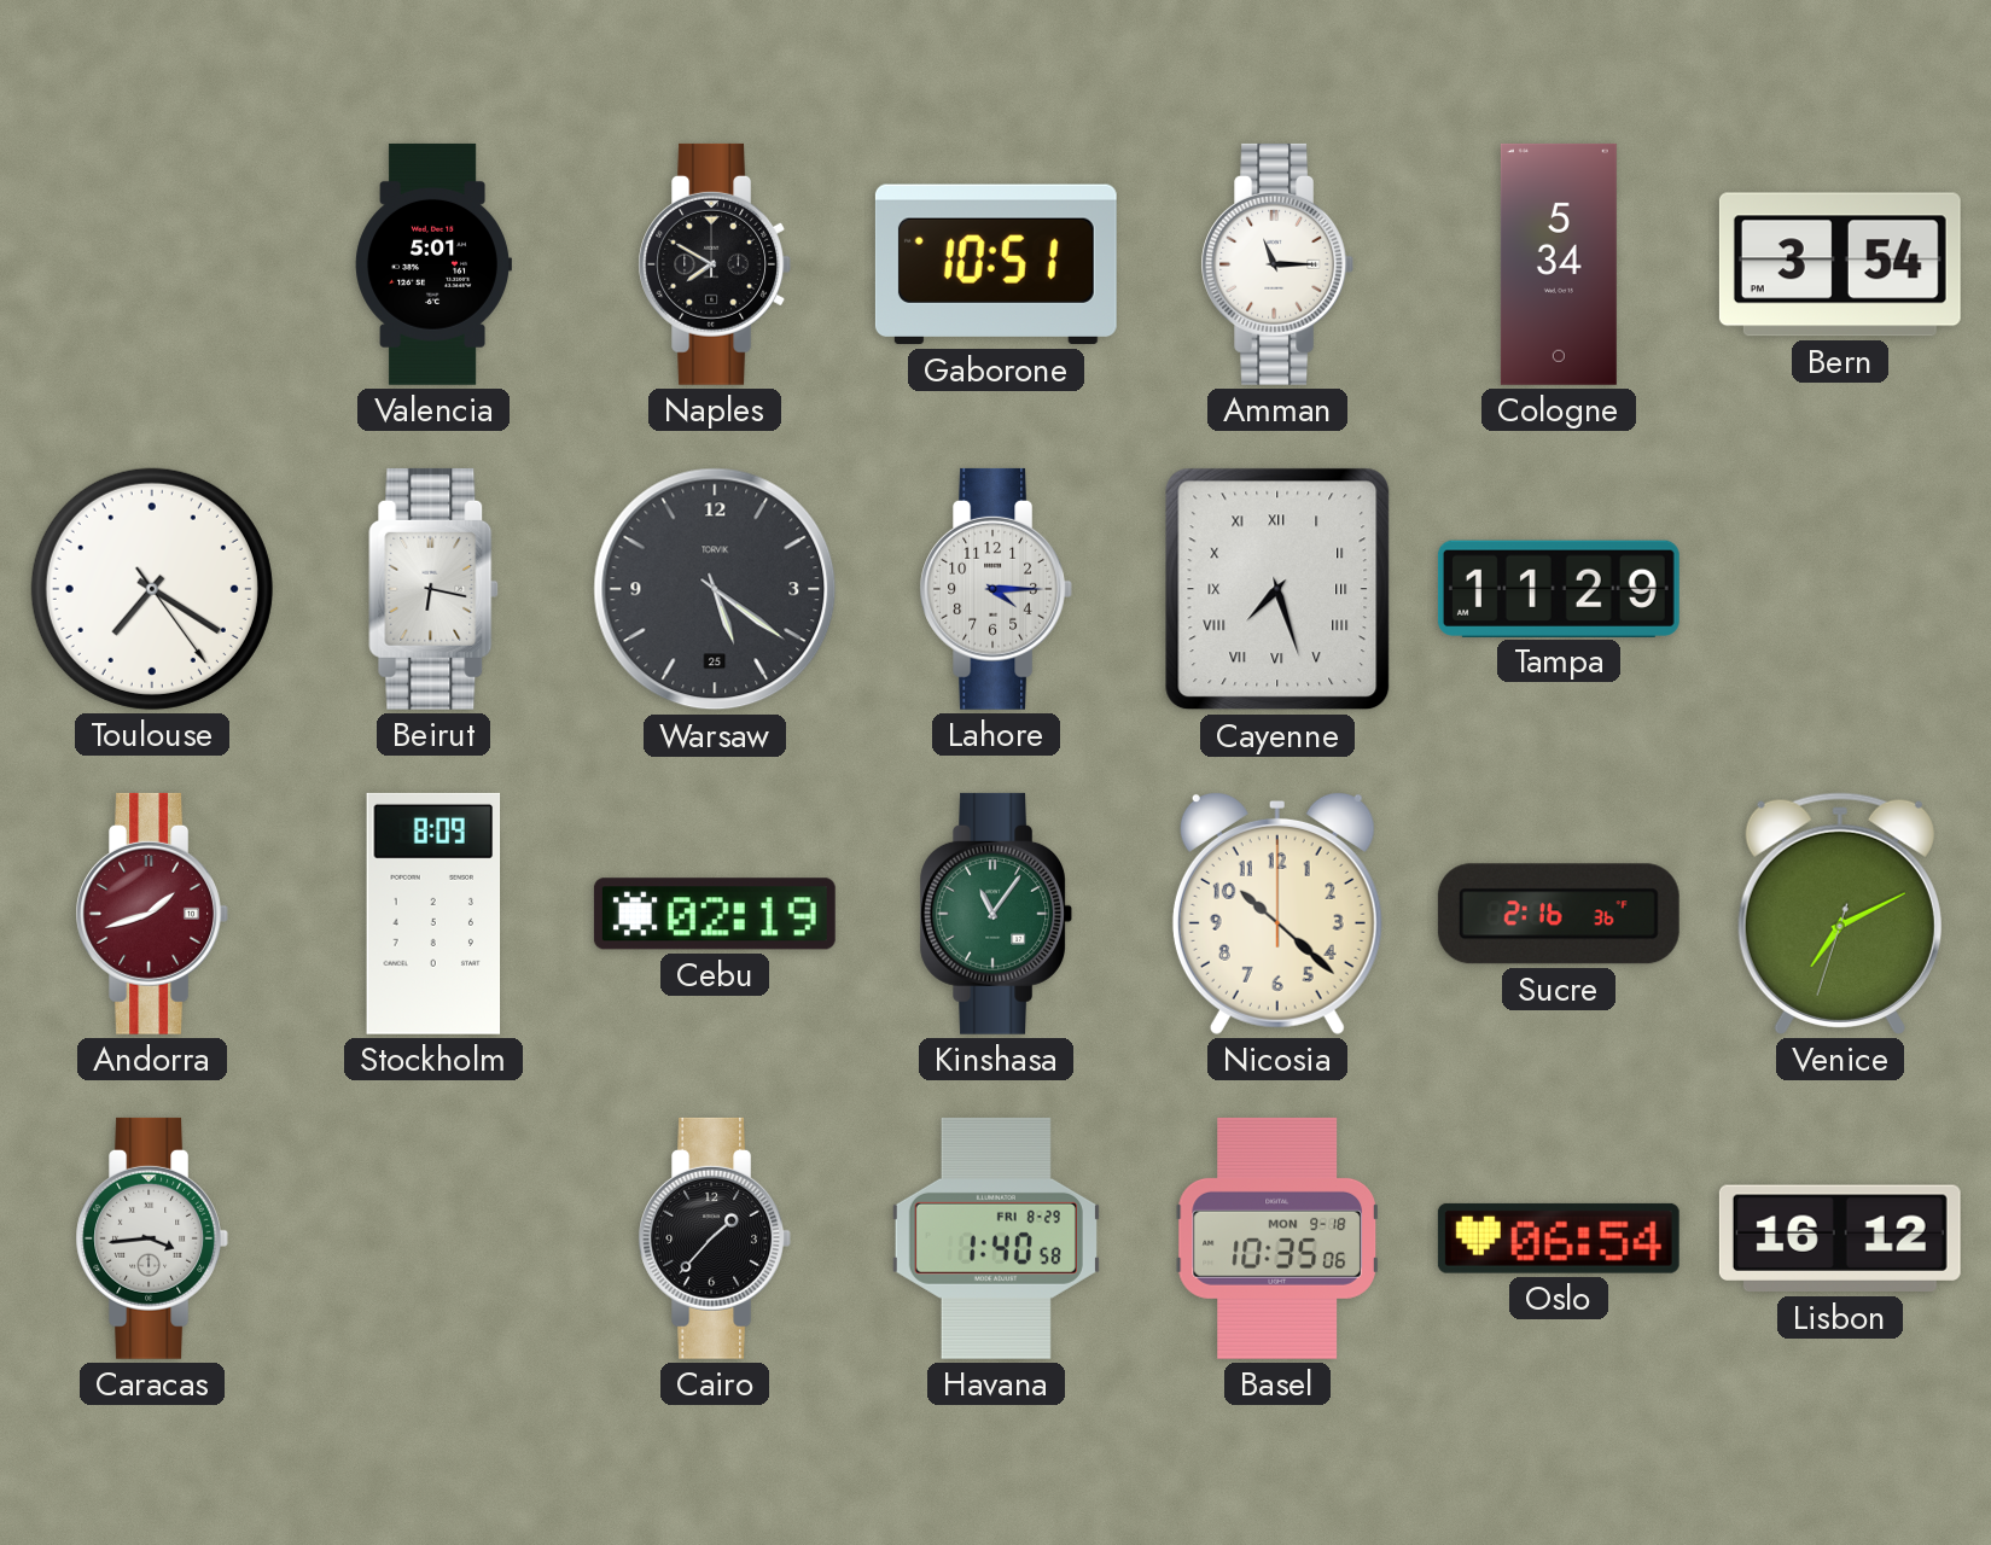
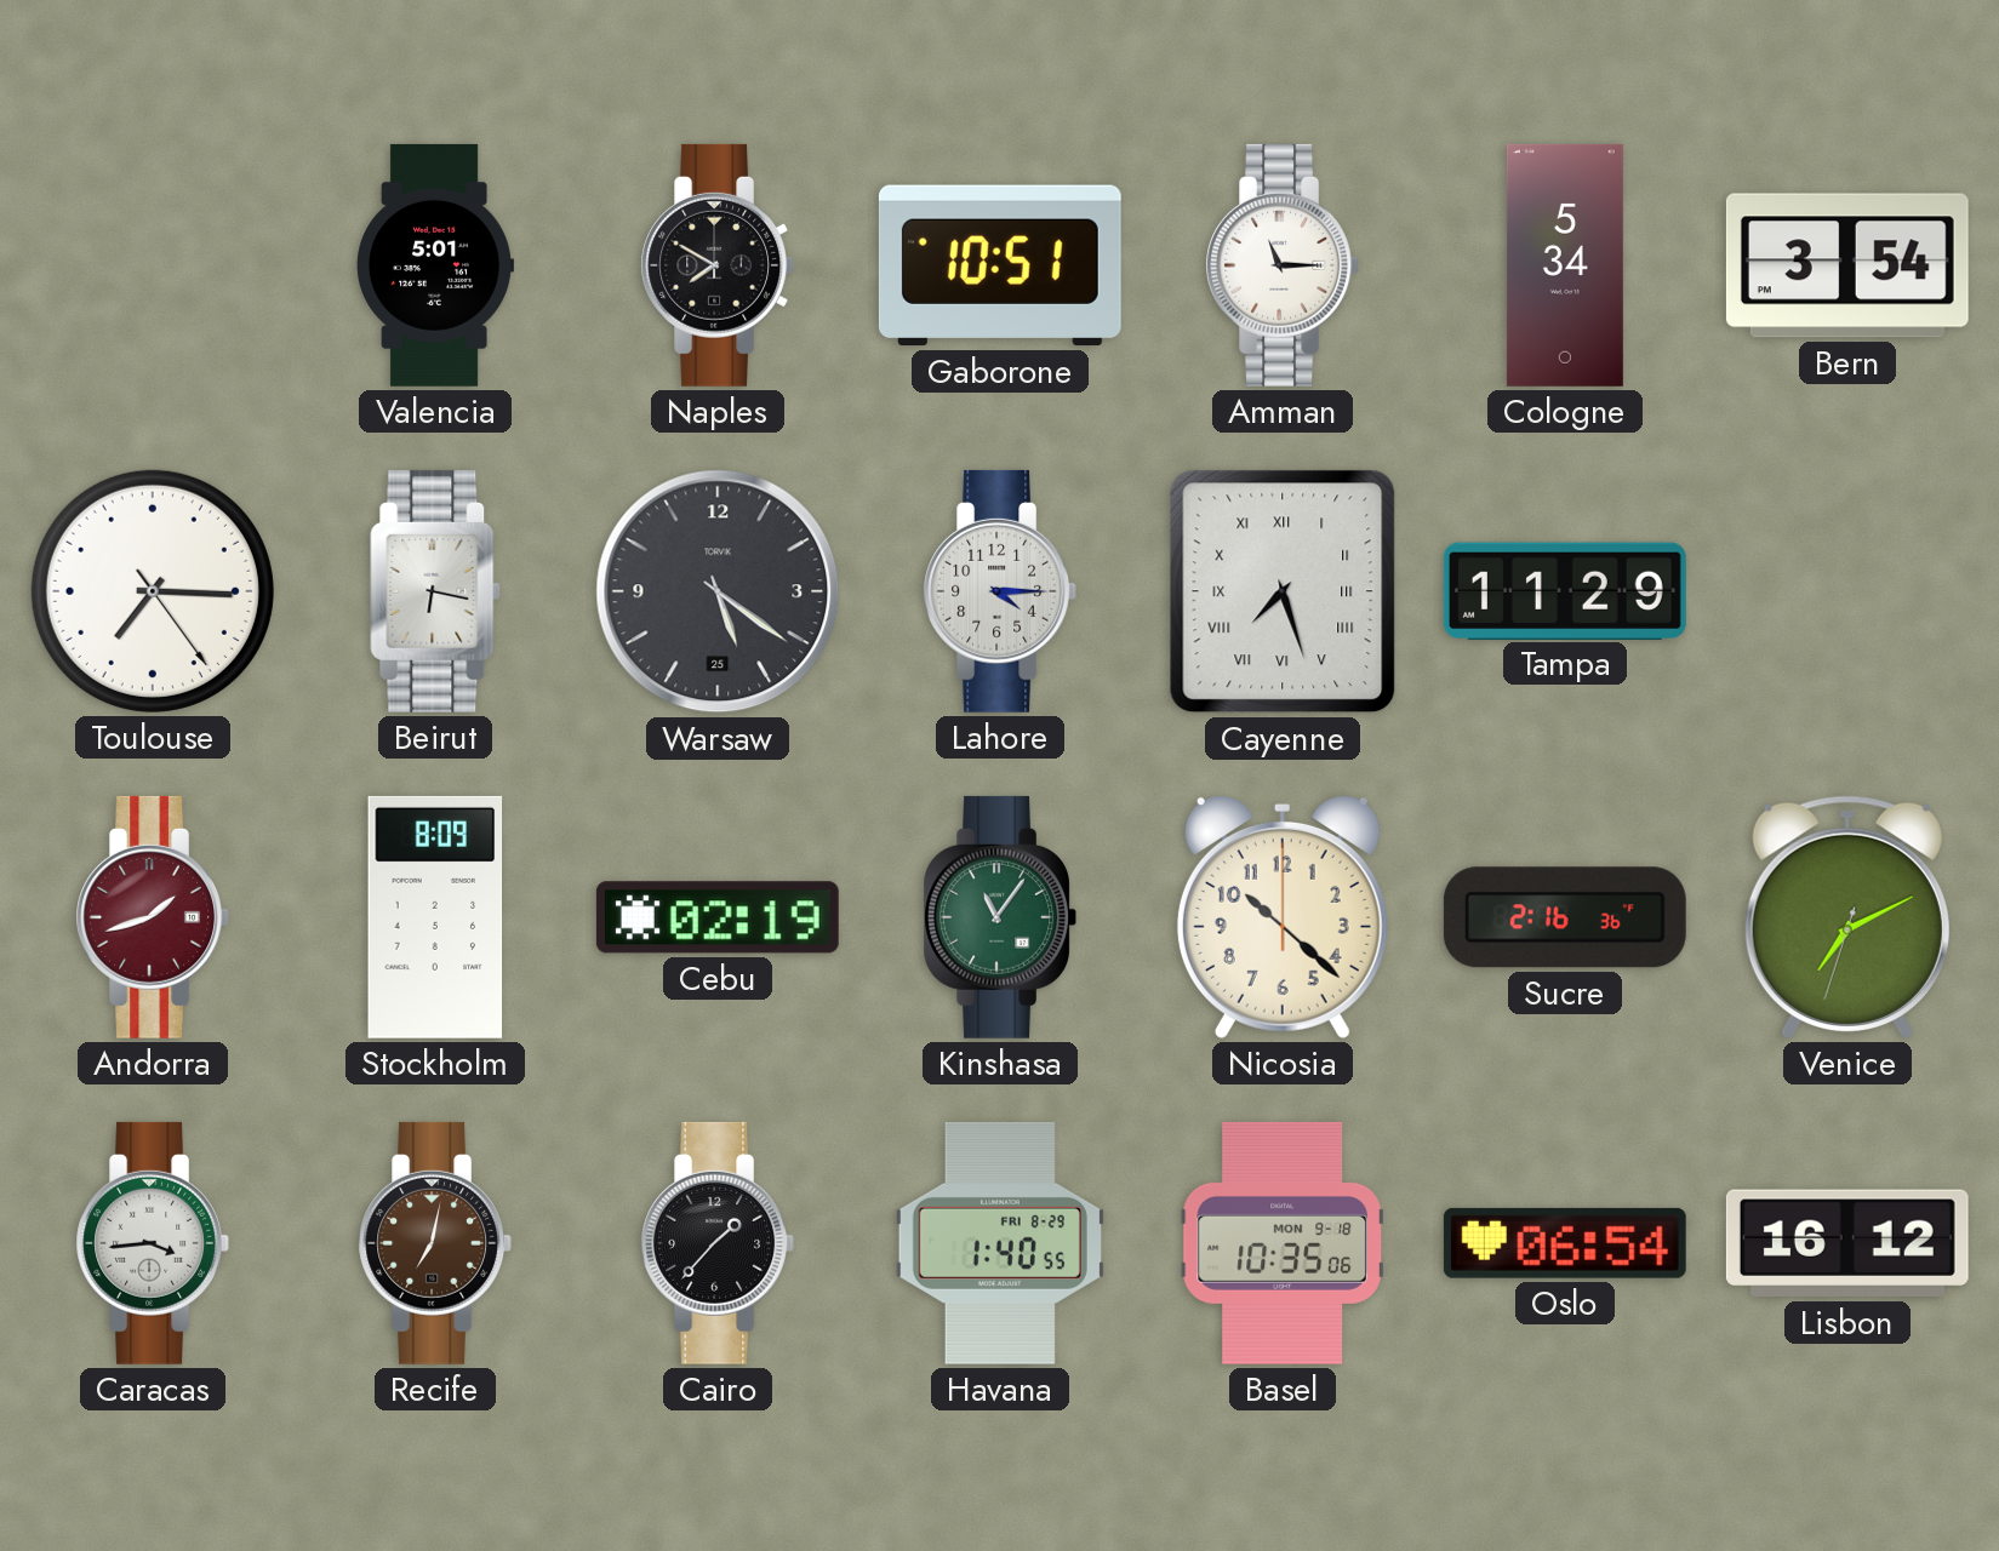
Toulouse: 7:20 -> 7:15 (153, 591)
Recife: none -> 7:02 (434, 1243)
Havana: 1:40:58 -> 1:40:55 (1000, 1243)
